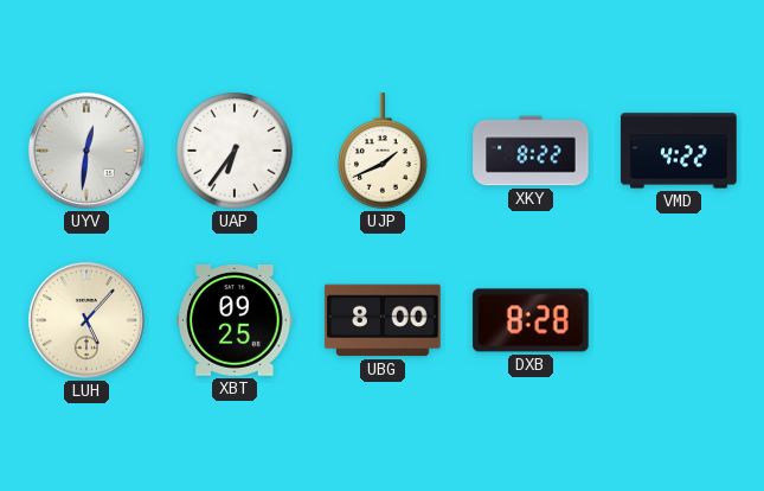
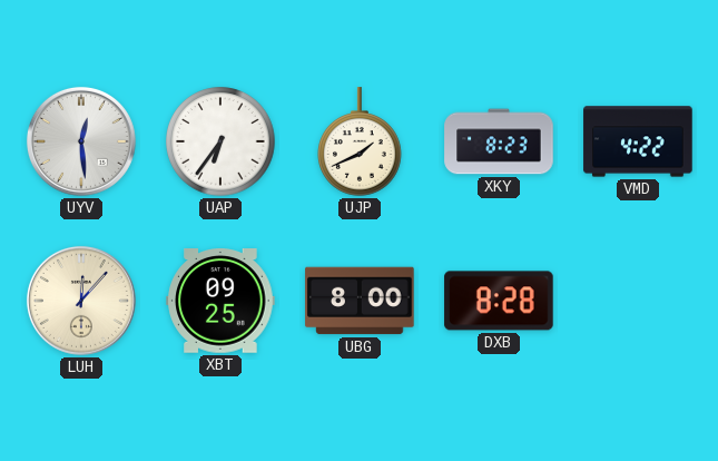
UYV: 12:31 -> 12:29 (81, 141)
XKY: 8:22 -> 8:23 (499, 141)
LUH: 5:07 -> 12:07 (81, 301)
